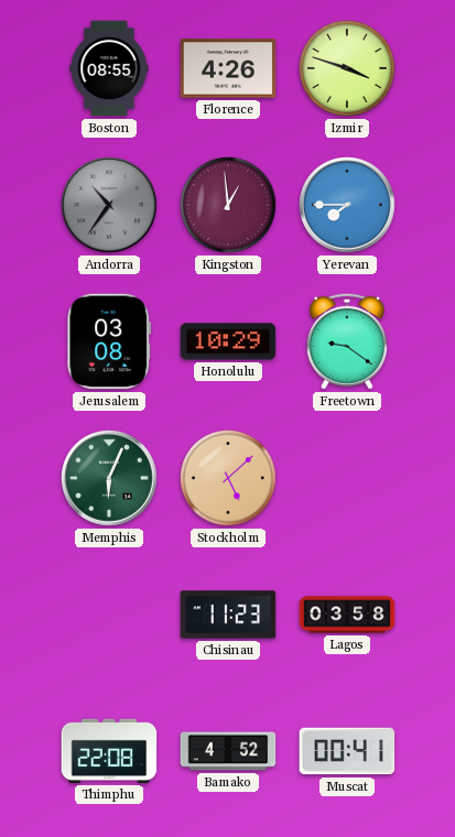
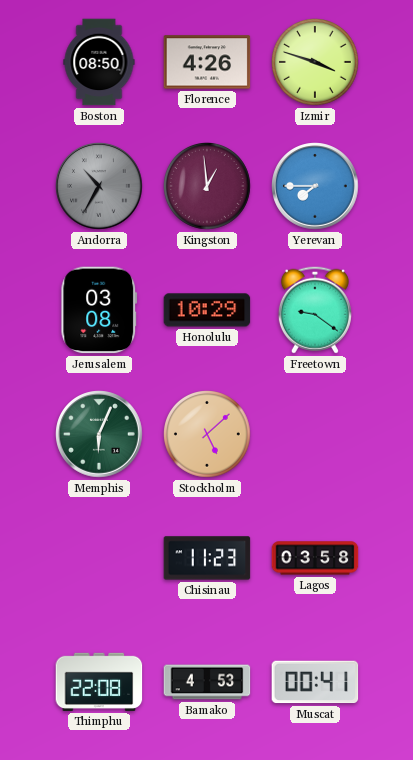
Boston: 08:55 -> 08:50 (99, 62)
Andorra: 10:36 -> 10:35 (99, 186)
Bamako: 4:52 -> 4:53 (207, 682)
